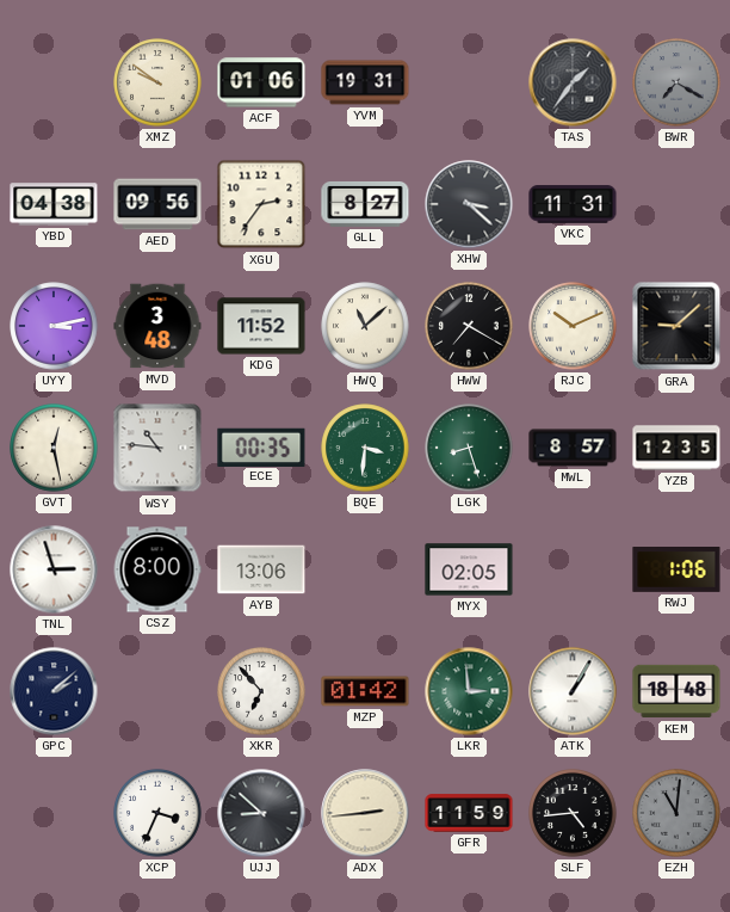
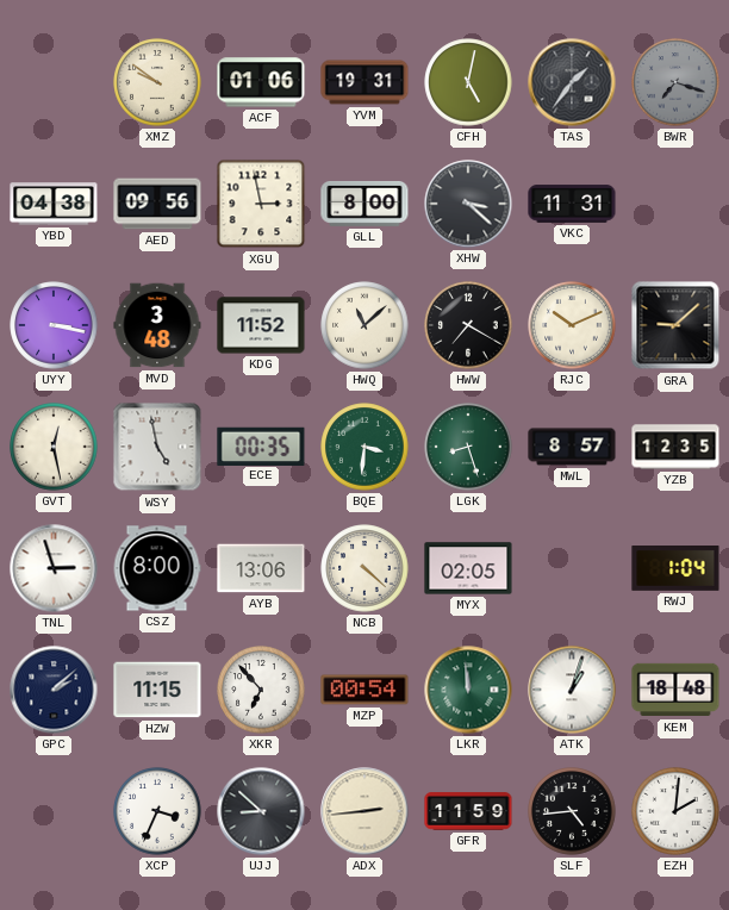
CFH: none -> 5:02 (468, 82)
BWR: 7:20 -> 7:18 (675, 82)
XGU: 2:36 -> 2:58 (261, 204)
GLL: 8:27 -> 8:00 (364, 204)
UYY: 3:13 -> 3:17 (54, 325)
WSY: 10:46 -> 4:58 (157, 447)
NCB: none -> 4:22 (364, 568)
RWJ: 1:06 -> 1:04 (675, 569)
HZW: none -> 11:15 (157, 690)
MZP: 01:42 -> 00:54 (364, 690)
LKR: 2:59 -> 11:59 (468, 690)
ATK: 1:05 -> 1:03 (572, 690)
EZH: 11:01 -> 2:01 (675, 811)
EZH dial: grey -> white (675, 811)
